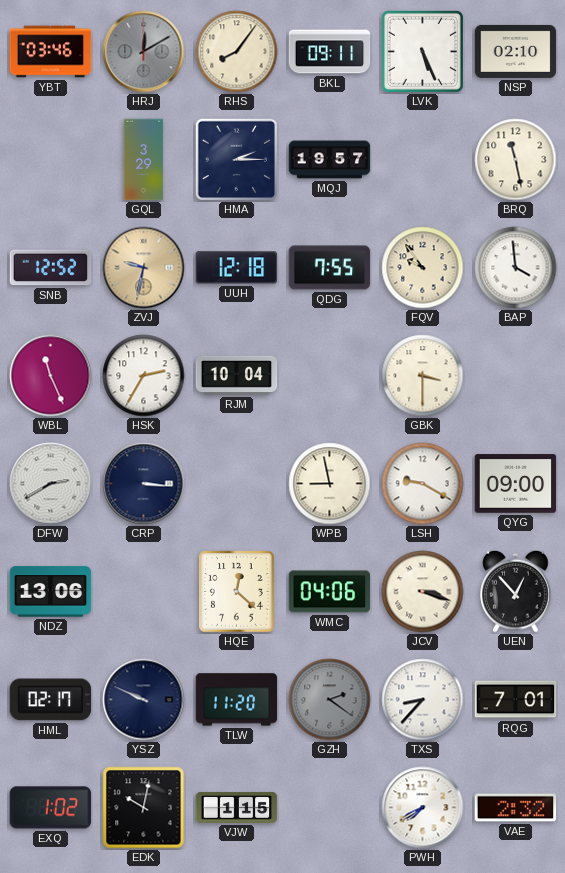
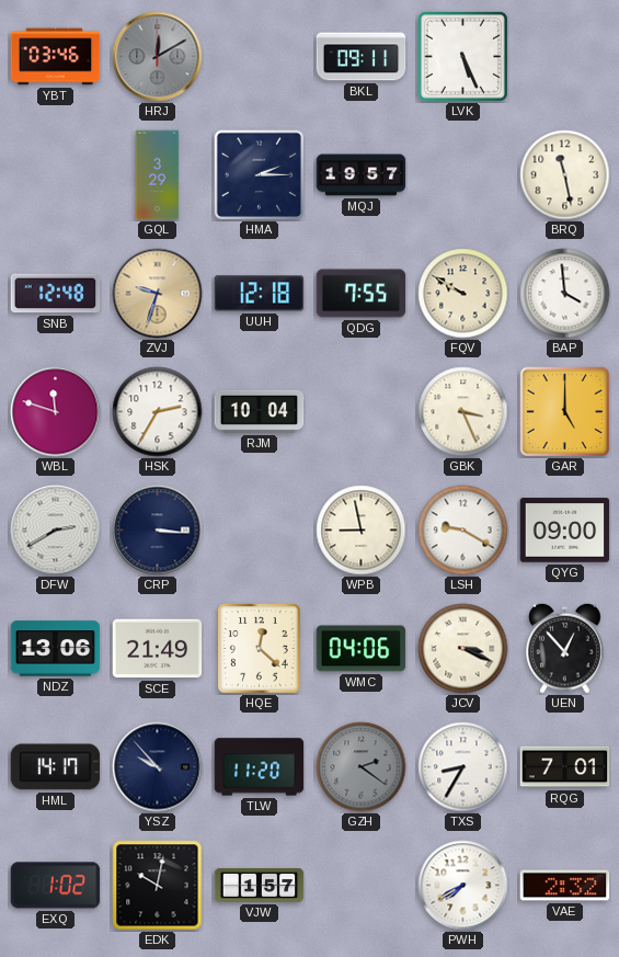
RHS: 8:06 -> none (237, 52)
NSP: 02:10 -> none (516, 51)
SNB: 12:52 -> 12:48 (56, 294)
ZVJ: 9:32 -> 9:33 (158, 294)
FQV: 9:54 -> 9:50 (463, 294)
WBL: 11:26 -> 11:48 (56, 412)
GBK: 3:30 -> 3:26 (463, 412)
GAR: none -> 5:00 (564, 411)
SCE: none -> 21:49 (158, 649)
JCV: 3:18 -> 3:19 (463, 649)
HML: 02:17 -> 14:17 (56, 767)
YSZ: 9:49 -> 9:53 (158, 767)
TXS: 8:37 -> 8:35 (463, 767)
VJW: 1:15 -> 1:57 (260, 885)
